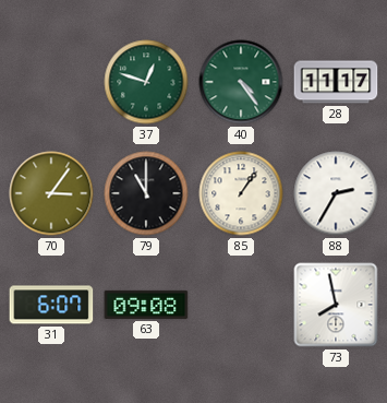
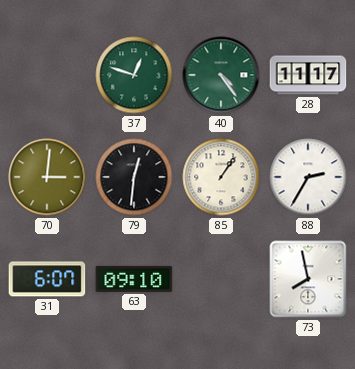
70: 3:06 -> 3:01 (47, 177)
79: 11:00 -> 12:31 (134, 177)
63: 09:08 -> 09:10 (134, 279)
